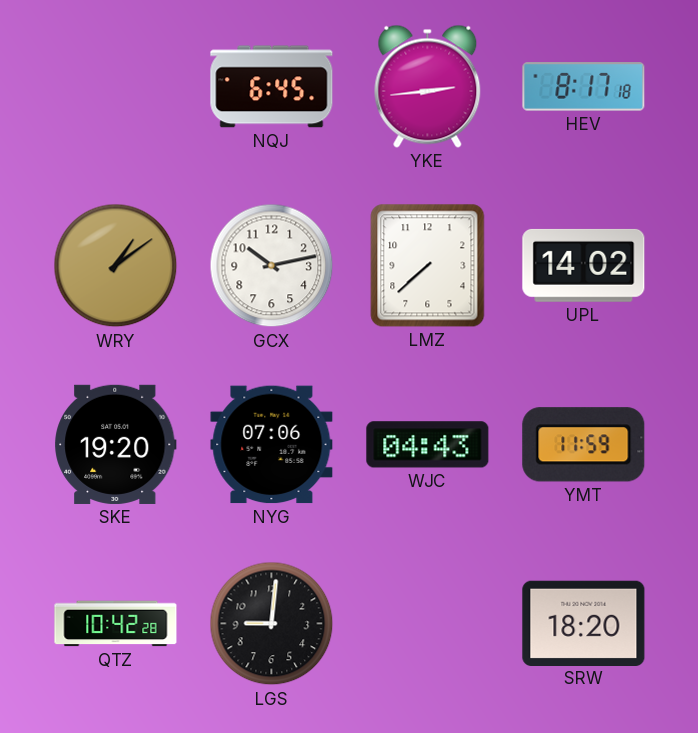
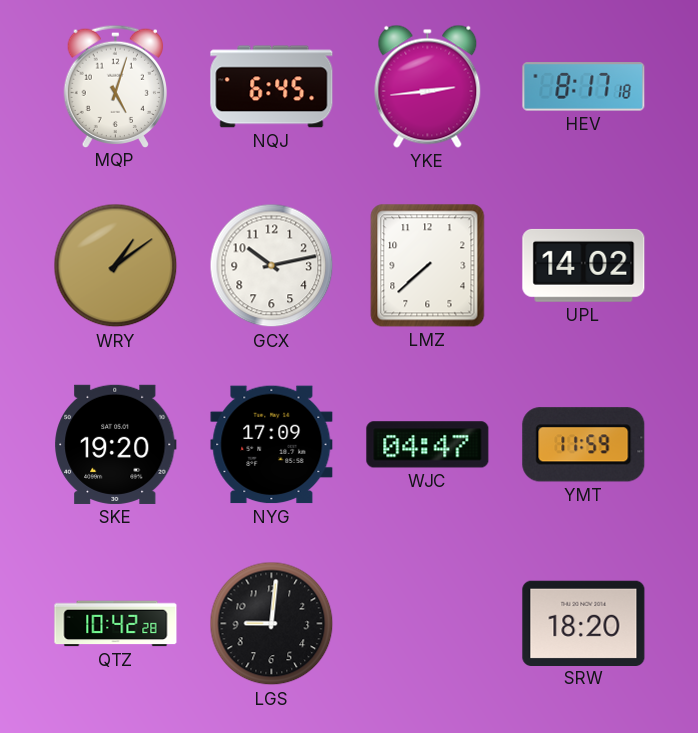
MQP: none -> 5:03 (115, 86)
NYG: 07:06 -> 17:09 (272, 445)
WJC: 04:43 -> 04:47 (428, 445)
